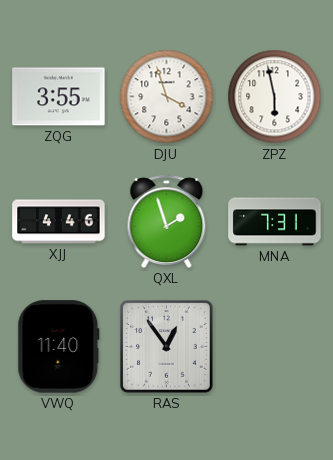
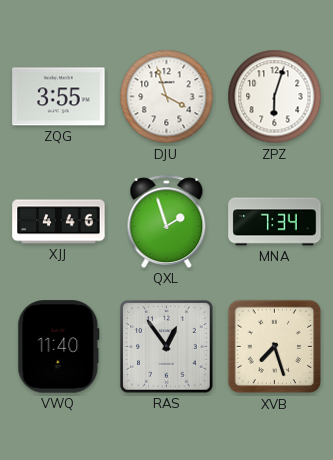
ZPZ: 5:58 -> 6:03 (275, 97)
MNA: 7:31 -> 7:34 (275, 222)
XVB: none -> 7:27 (275, 347)
